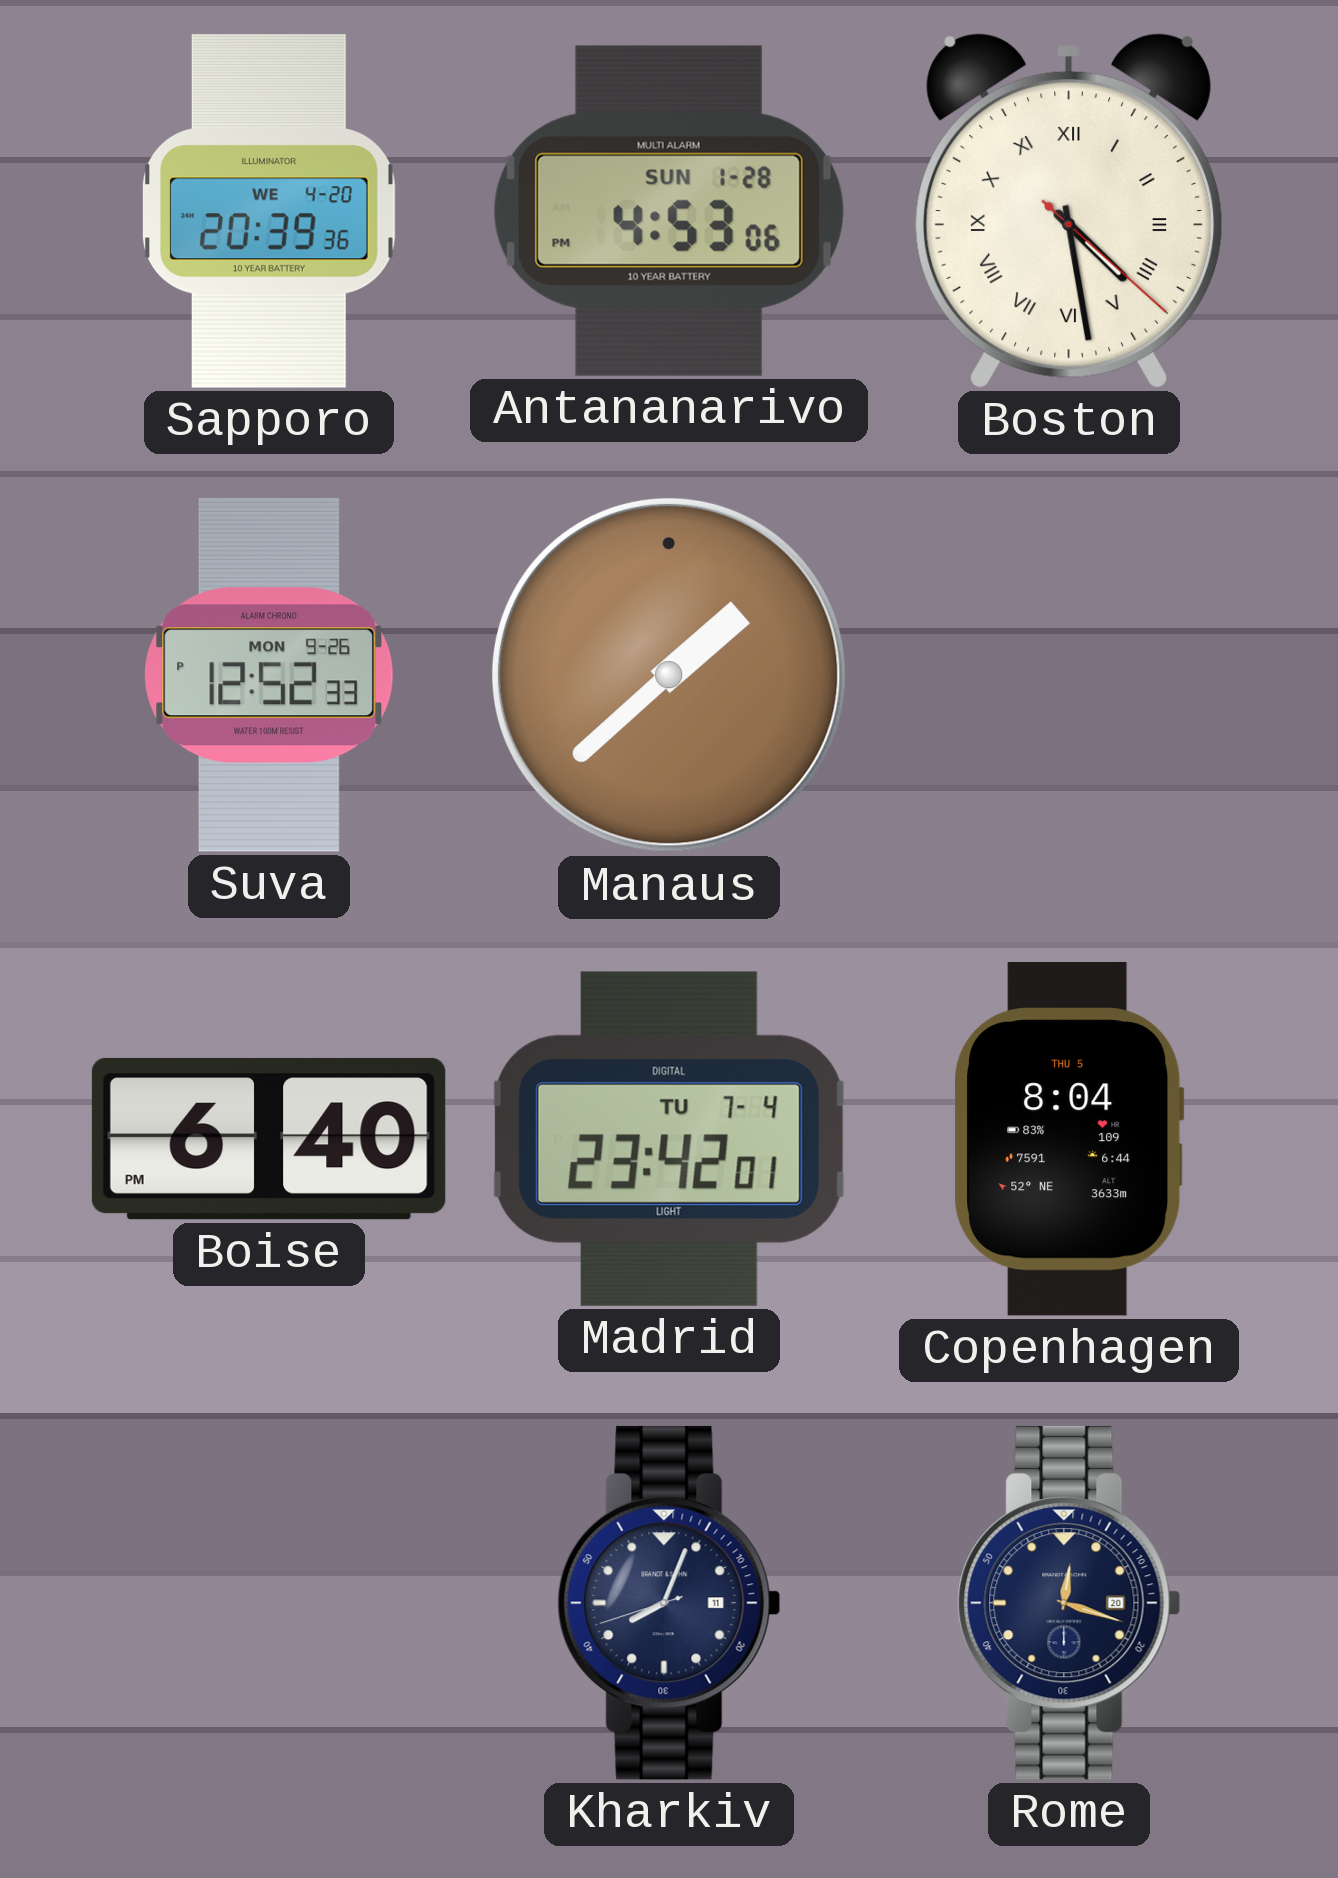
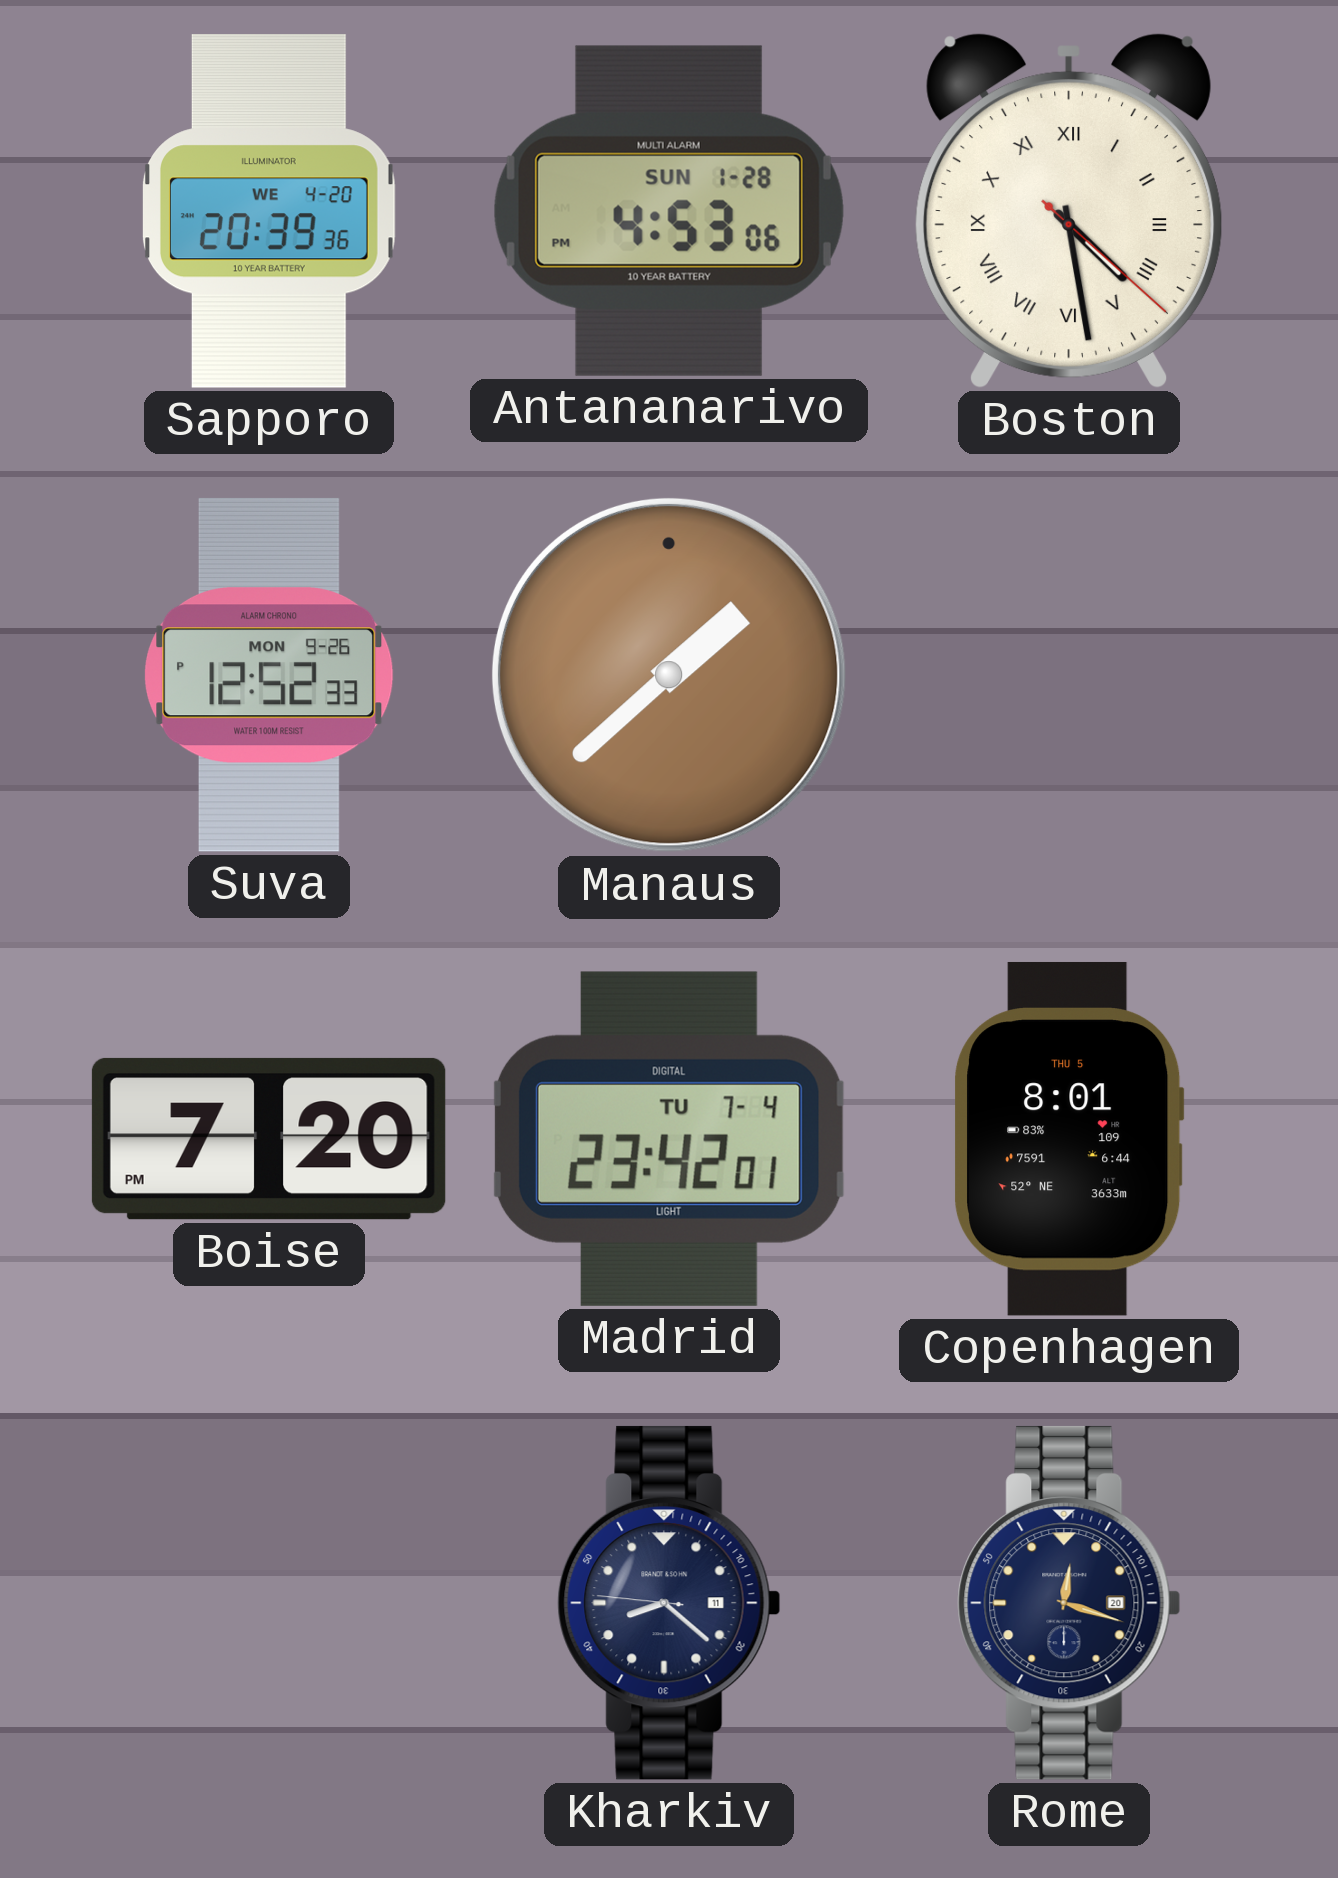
Boise: 6:40 -> 7:20 (269, 1139)
Copenhagen: 8:04 -> 8:01 (1069, 1139)
Kharkiv: 8:03 -> 8:21 (669, 1603)
